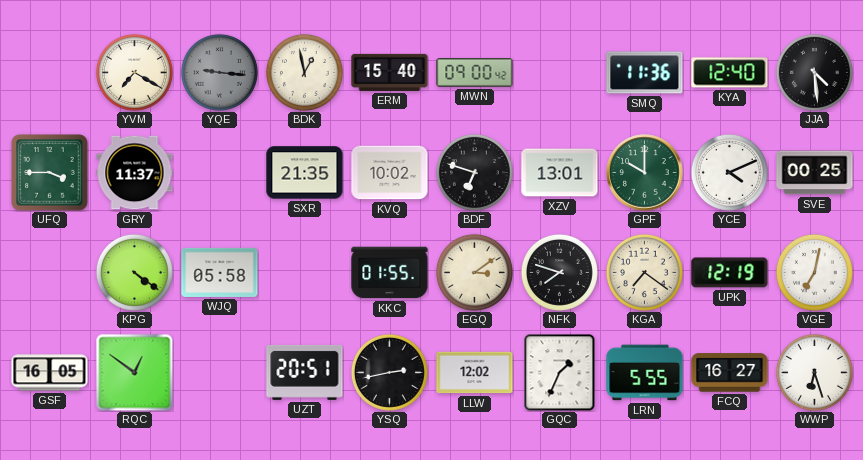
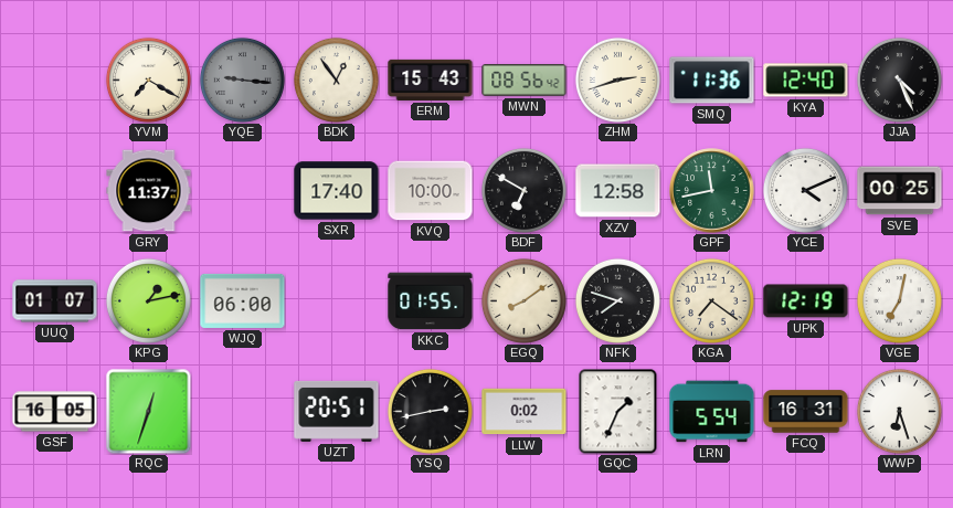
BDK: 12:58 -> 12:54 (336, 80)
ERM: 15:40 -> 15:43 (431, 80)
MWN: 09:00 -> 08:56 (525, 81)
ZHM: none -> 2:42 (617, 80)
JJA: 4:29 -> 4:26 (899, 80)
UFQ: 3:45 -> none (50, 173)
SXR: 21:35 -> 17:40 (337, 191)
KVQ: 10:02 -> 10:00 (431, 191)
BDF: 6:48 -> 6:50 (523, 190)
XZV: 13:01 -> 12:58 (618, 191)
GPF: 10:00 -> 11:43 (712, 191)
UUQ: none -> 01:07 (55, 301)
KPG: 4:21 -> 1:13 (148, 300)
WJQ: 05:58 -> 06:00 (243, 300)
EGQ: 3:09 -> 8:09 (523, 300)
RQC: 12:51 -> 12:33 (148, 411)
LLW: 12:02 -> 0:02 (525, 412)
LRN: 5:55 -> 5:54 (712, 412)
FCQ: 16:27 -> 16:31 (806, 412)
